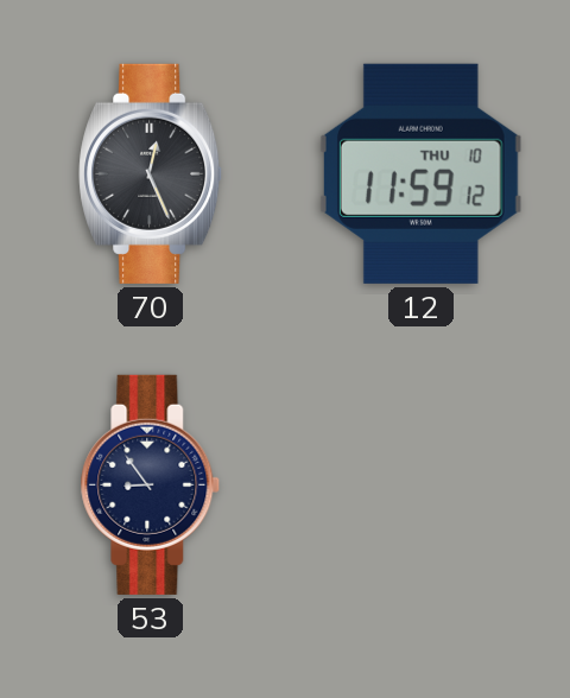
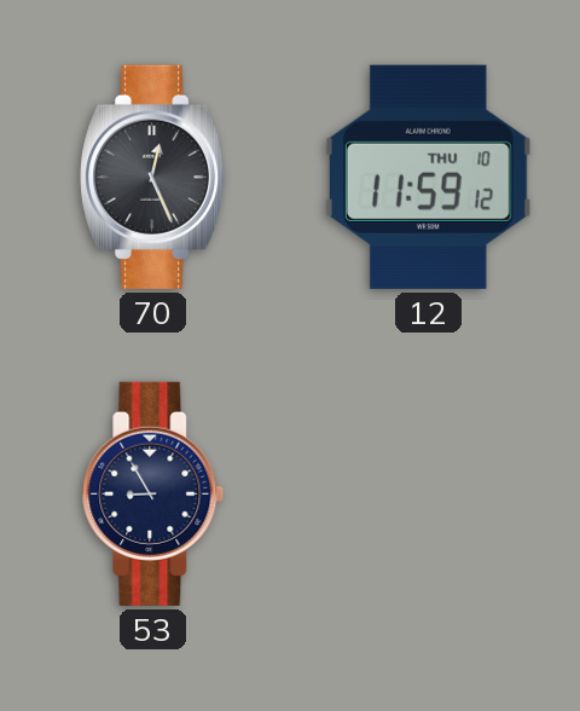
53: 8:54 -> 8:55 (153, 493)
